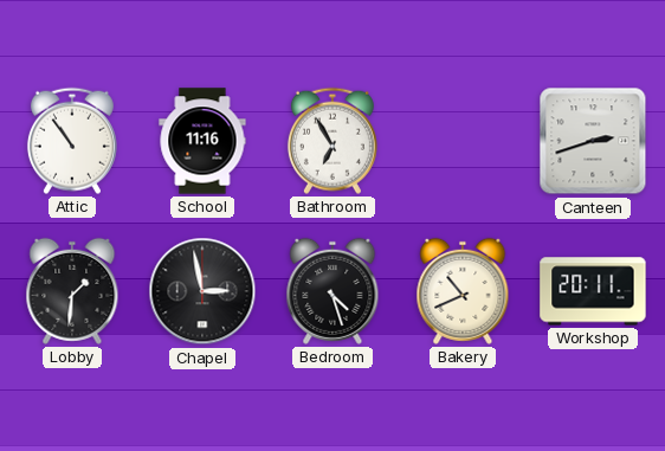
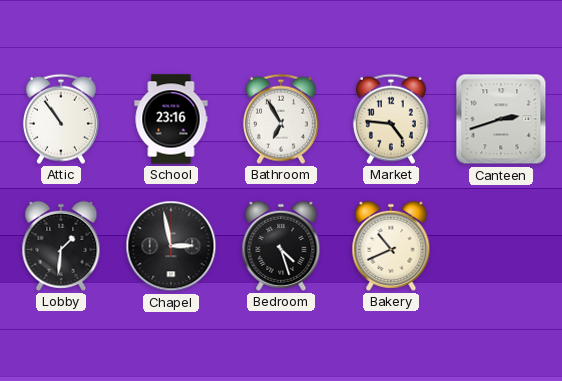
School: 11:16 -> 23:16 (171, 119)
Market: none -> 4:46 (391, 119)
Workshop: 20:11 -> none (593, 291)
